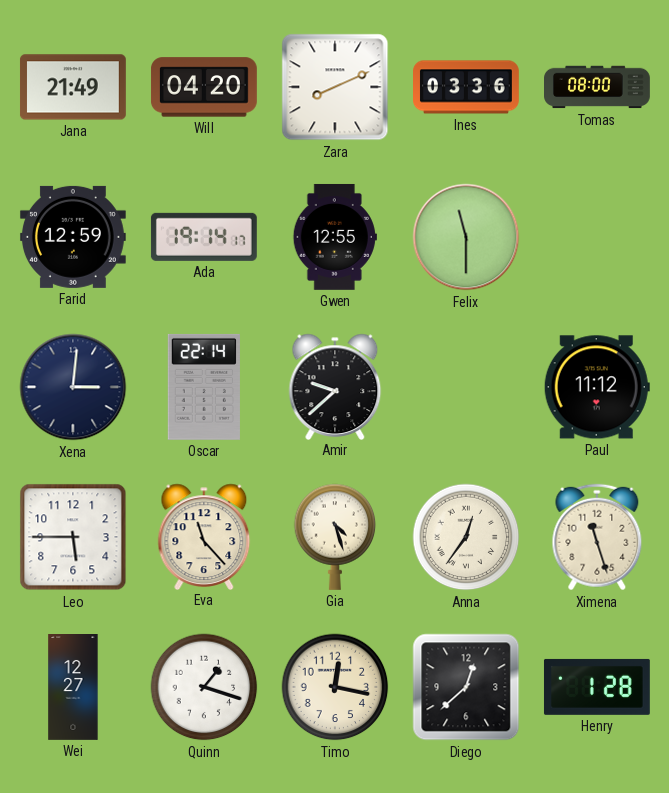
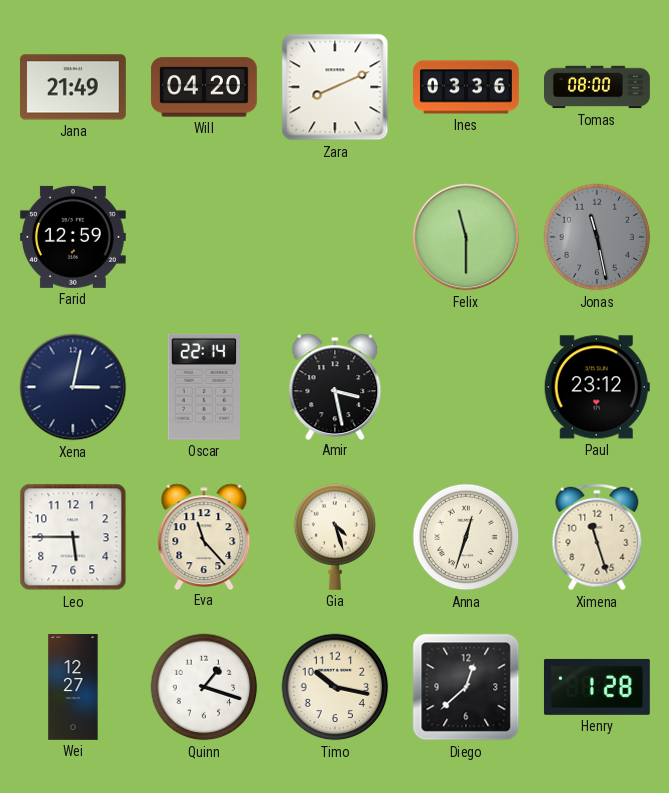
Ada: 19:14 -> none (204, 237)
Gwen: 12:55 -> none (335, 237)
Jonas: none -> 11:28 (597, 237)
Xena: 3:01 -> 3:02 (73, 387)
Amir: 9:38 -> 3:28 (335, 386)
Paul: 11:12 -> 23:12 (597, 387)
Anna: 12:36 -> 12:33 (466, 537)
Timo: 12:17 -> 10:17 (335, 687)
